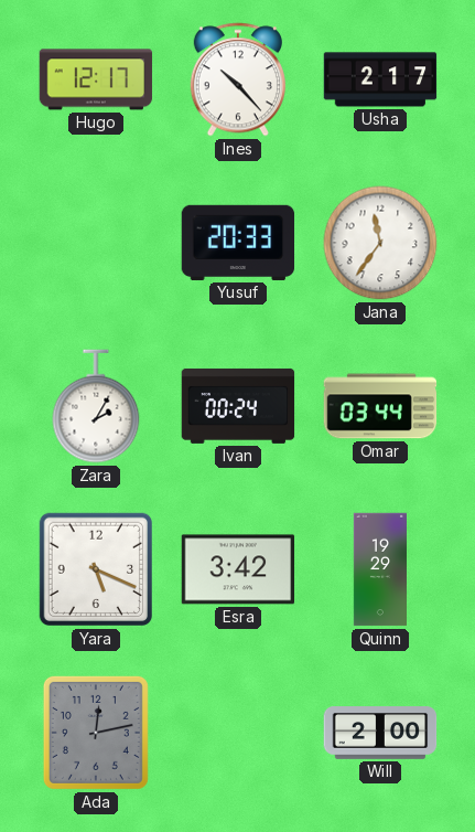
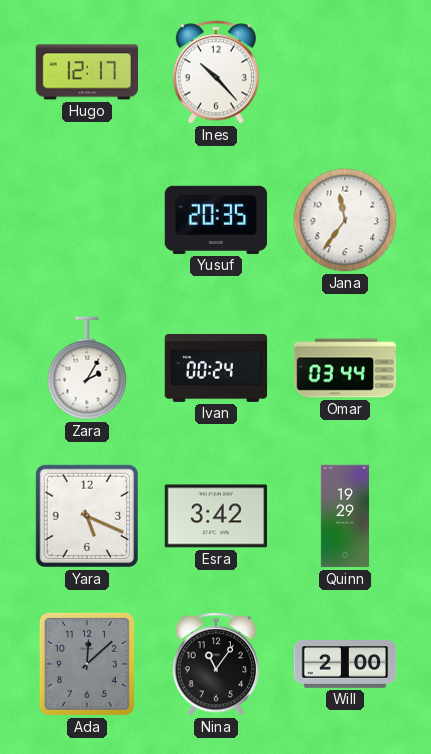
Usha: 2:17 -> none (380, 79)
Yusuf: 20:33 -> 20:35 (216, 220)
Ada: 12:13 -> 12:08 (87, 664)
Nina: none -> 11:06 (216, 664)
